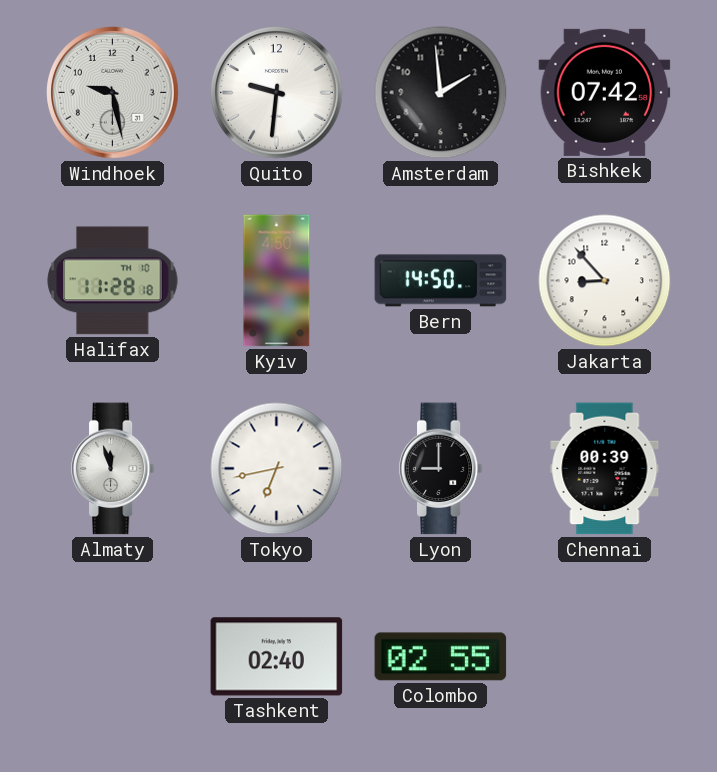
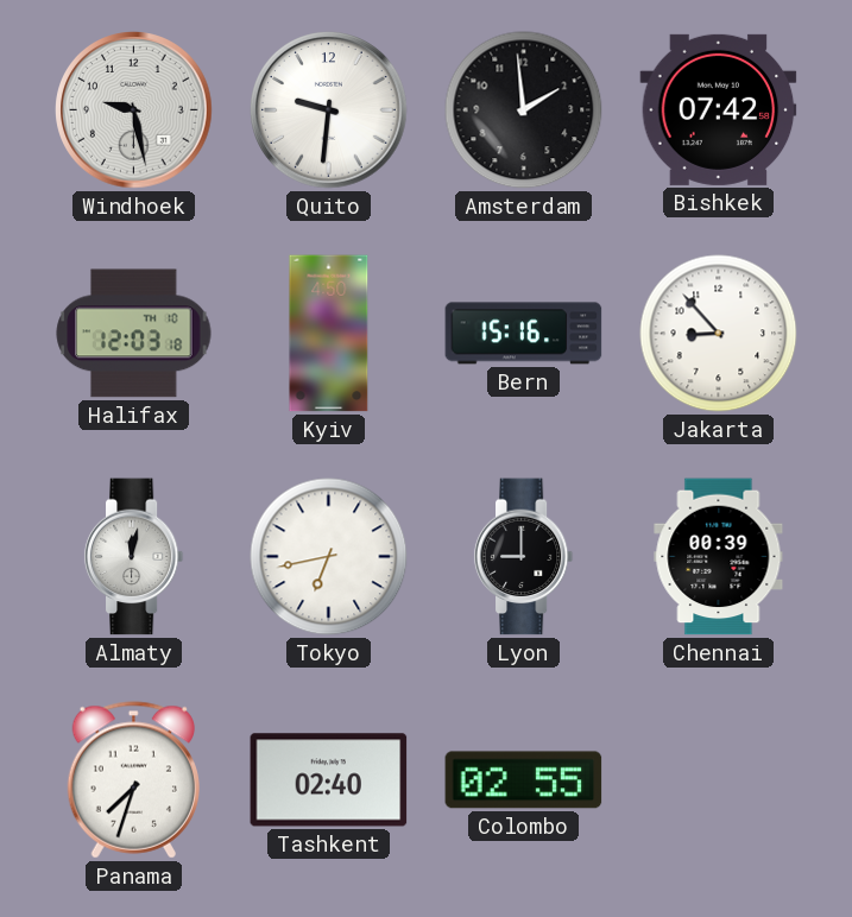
Halifax: 11:28 -> 12:03 (134, 334)
Bern: 14:50 -> 15:16 (524, 334)
Almaty: 11:57 -> 12:02 (134, 557)
Panama: none -> 7:33 (133, 780)
